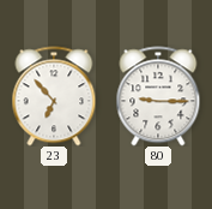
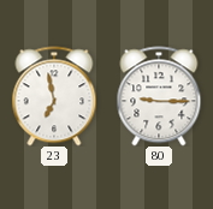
23: 6:53 -> 6:58 (54, 96)
